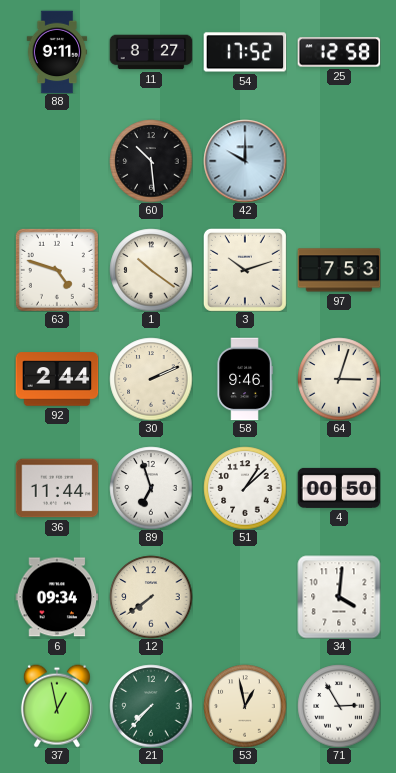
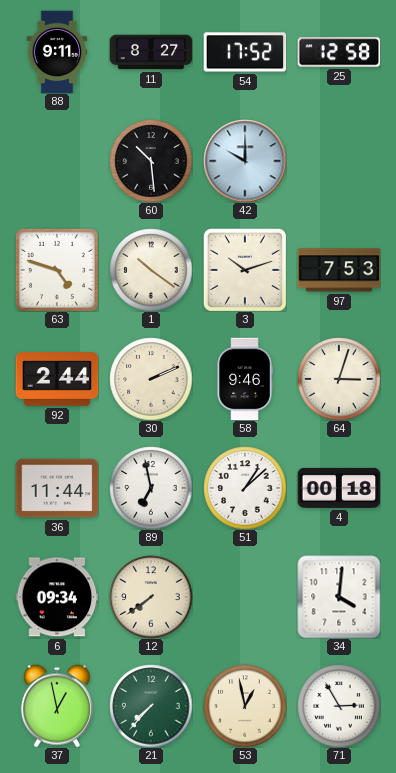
89: 6:57 -> 6:58 (151, 488)
4: 00:50 -> 00:18 (339, 488)
